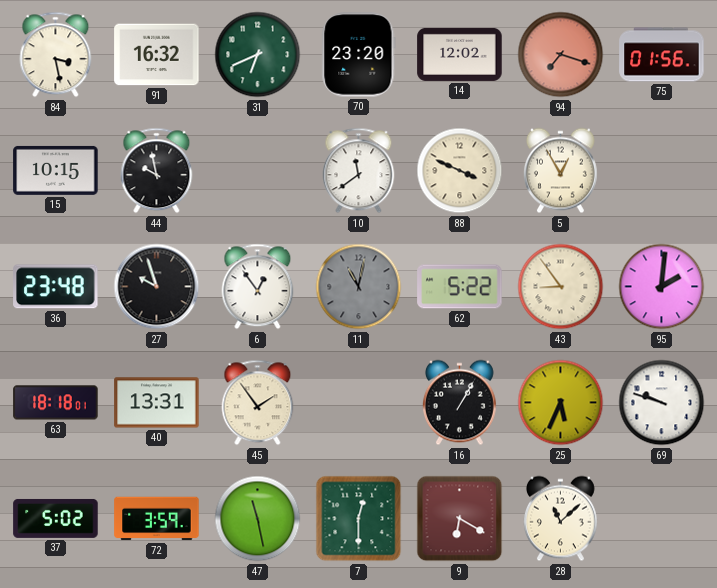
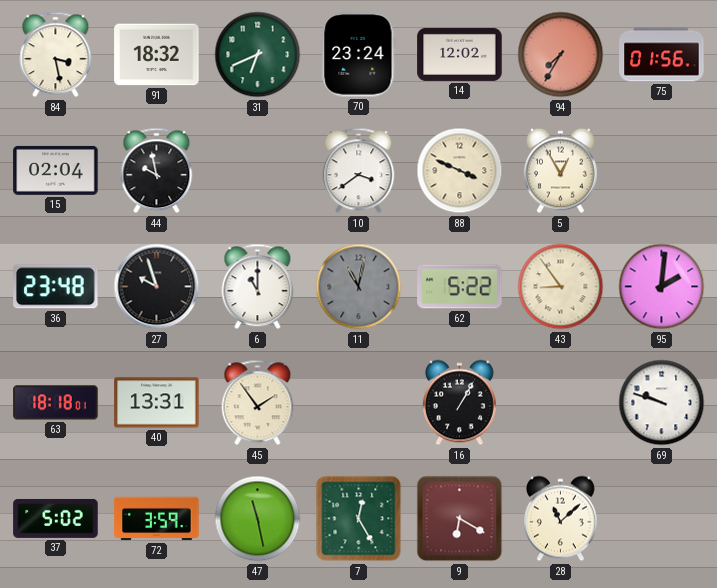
91: 16:32 -> 18:32 (157, 55)
70: 23:20 -> 23:24 (359, 55)
94: 7:18 -> 7:35 (561, 55)
15: 10:15 -> 02:04 (56, 170)
10: 11:39 -> 3:39 (359, 171)
6: 12:54 -> 11:00 (258, 287)
25: 5:34 -> none (561, 403)
7: 12:30 -> 12:25 (359, 519)
